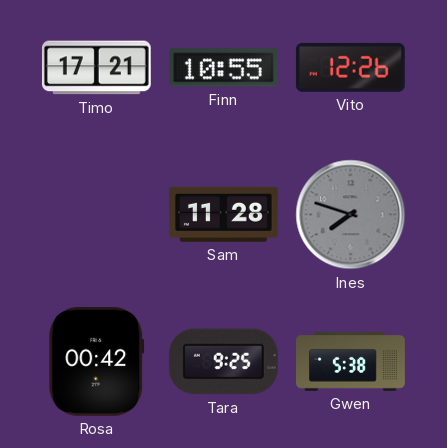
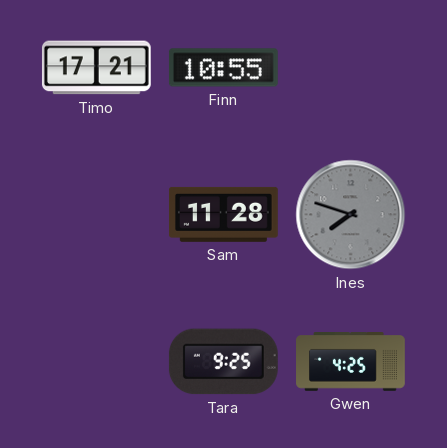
Vito: 12:26 -> none (350, 67)
Rosa: 00:42 -> none (97, 361)
Gwen: 5:38 -> 4:25 (351, 362)
